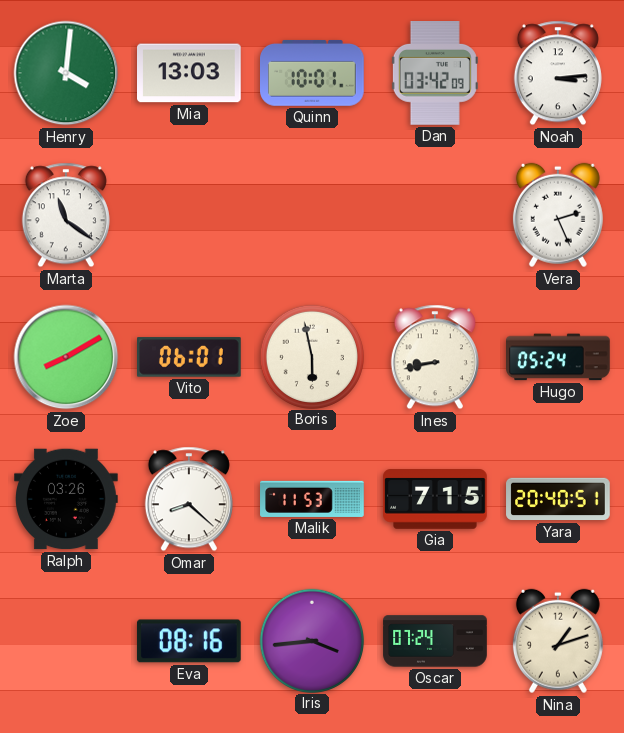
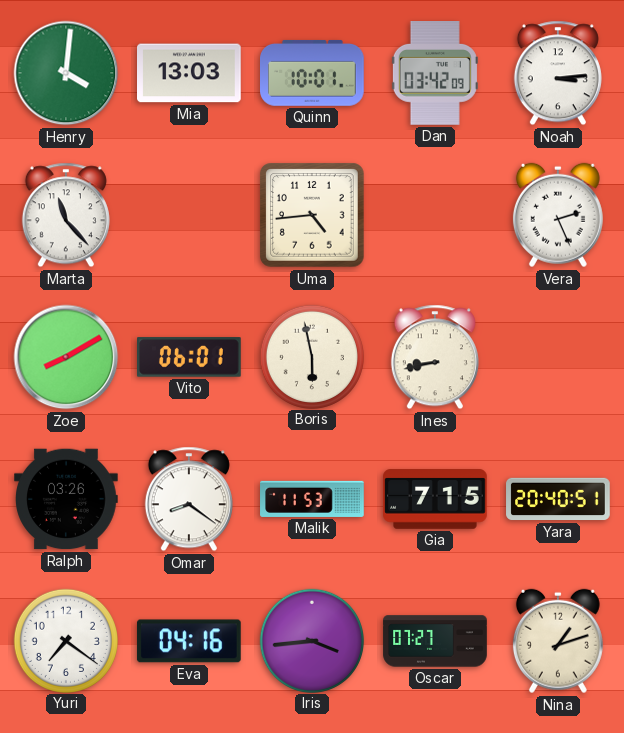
Marta: 11:21 -> 11:23 (66, 215)
Uma: none -> 4:44 (312, 215)
Hugo: 05:24 -> none (558, 357)
Omar: 8:22 -> 8:21 (189, 499)
Yuri: none -> 7:21 (65, 640)
Eva: 08:16 -> 04:16 (189, 641)
Oscar: 07:24 -> 07:27 (435, 641)
